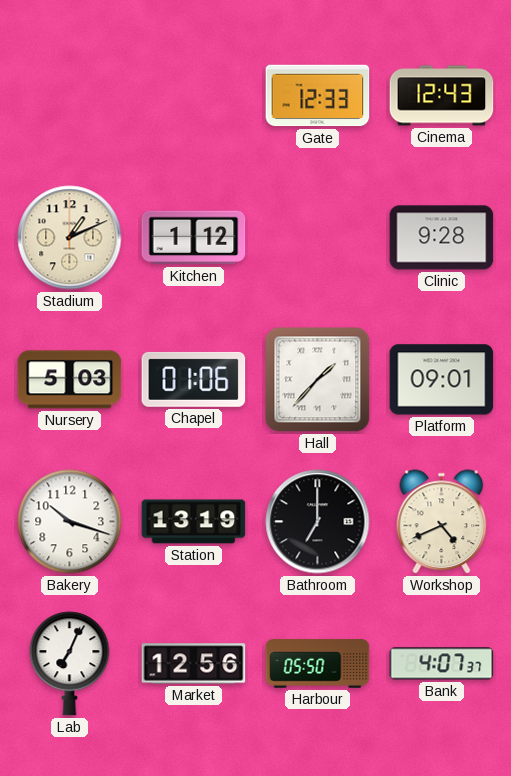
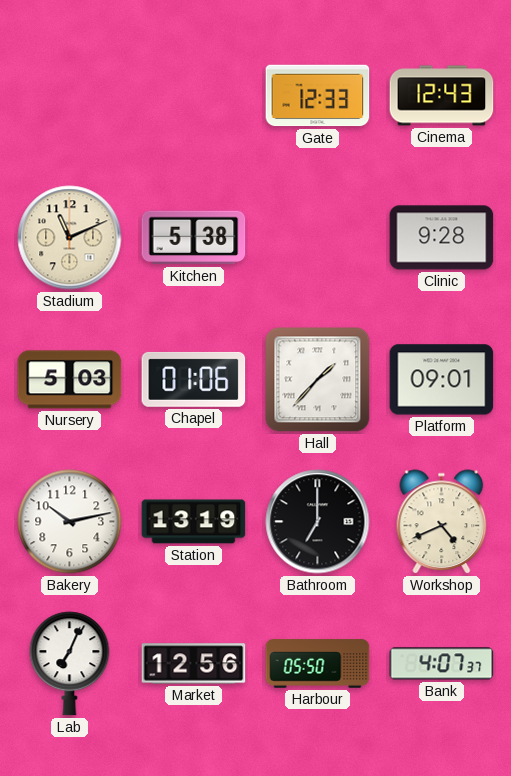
Stadium: 1:11 -> 11:11 (70, 238)
Kitchen: 1:12 -> 5:38 (194, 238)
Bakery: 10:18 -> 10:13 (70, 522)
